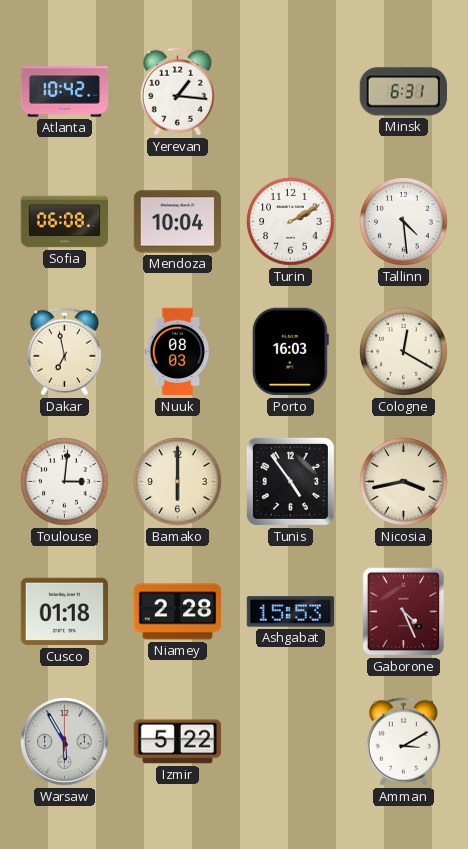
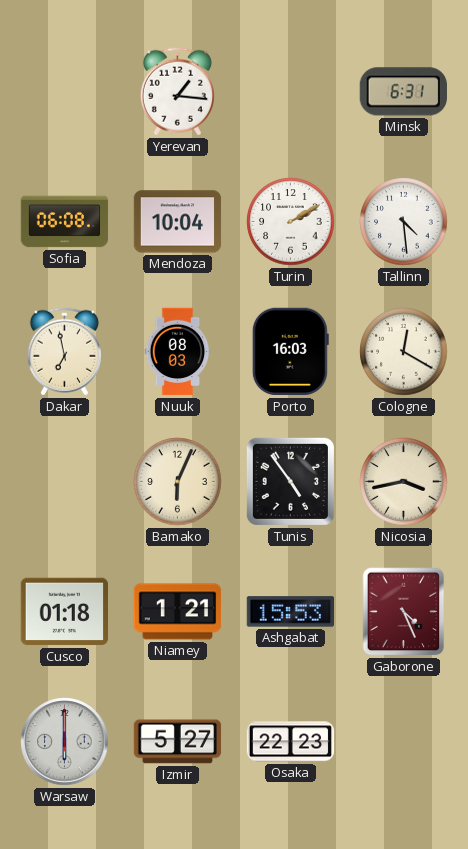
Atlanta: 10:42 -> none (65, 92)
Toulouse: 3:01 -> none (65, 482)
Bamako: 6:00 -> 6:04 (178, 482)
Niamey: 2:28 -> 1:21 (178, 612)
Warsaw: 5:55 -> 6:00 (65, 742)
Izmir: 5:22 -> 5:27 (178, 742)
Osaka: none -> 22:23 (291, 742)
Amman: 3:10 -> none (403, 742)
